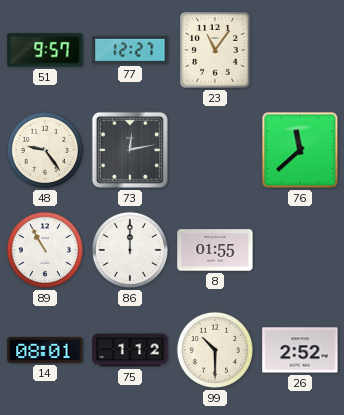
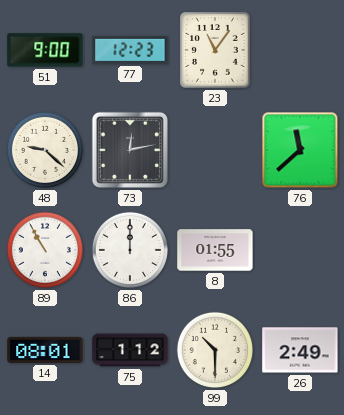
51: 9:57 -> 9:00 (45, 50)
77: 12:27 -> 12:23 (130, 50)
48: 9:24 -> 9:22 (45, 150)
26: 2:52 -> 2:49 (300, 350)
